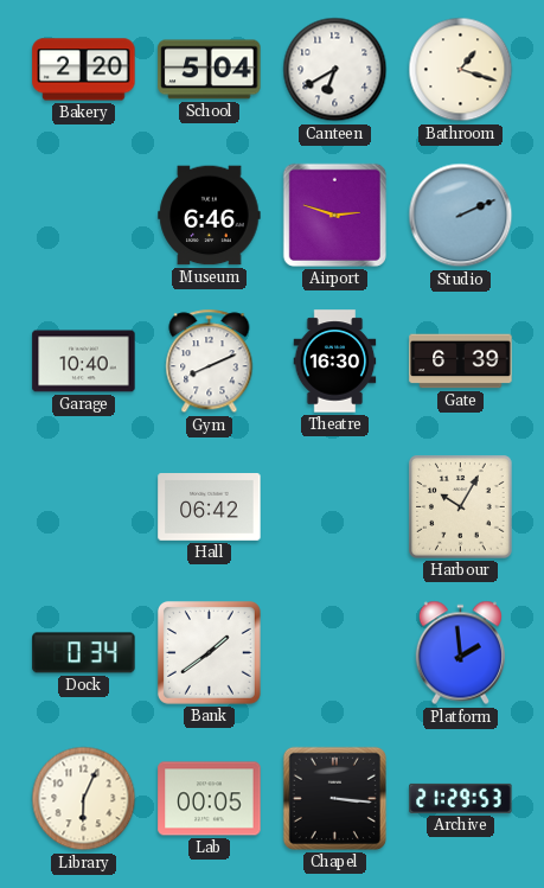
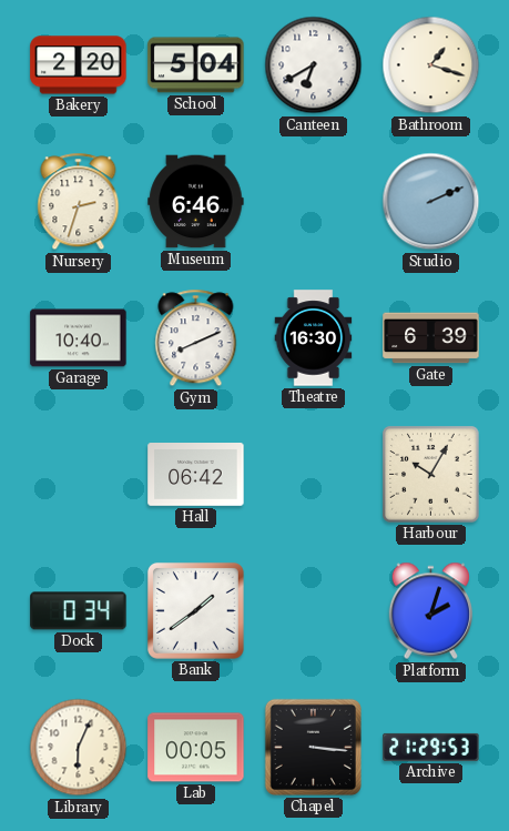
Nursery: none -> 2:33 (79, 202)
Airport: 2:48 -> none (334, 215)
Platform: 1:59 -> 2:03 (430, 611)
